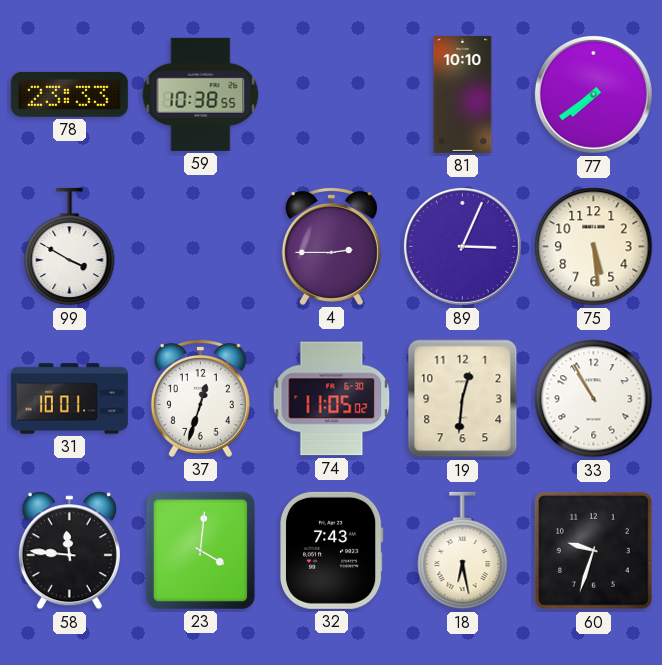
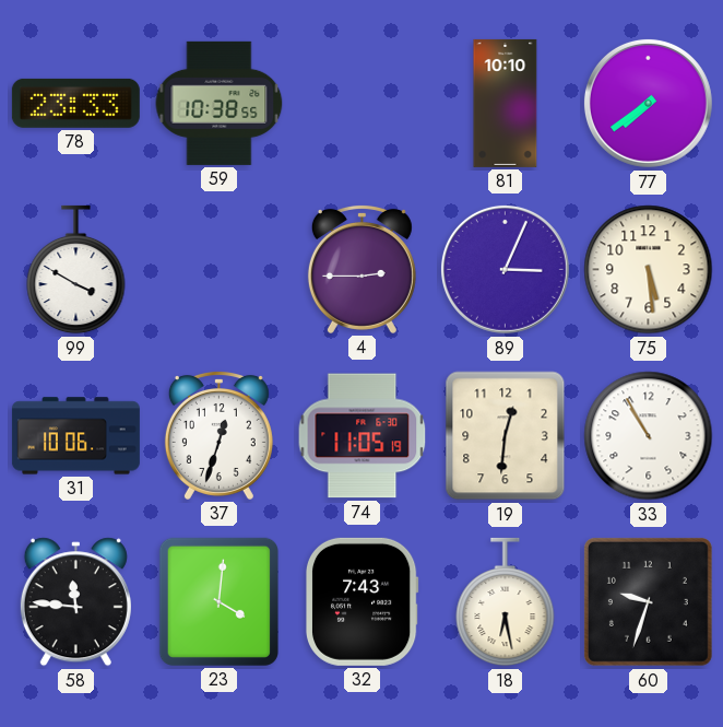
31: 10:01 -> 10:06 (75, 436)
74: 11:05:02 -> 11:05:19 (363, 436)
